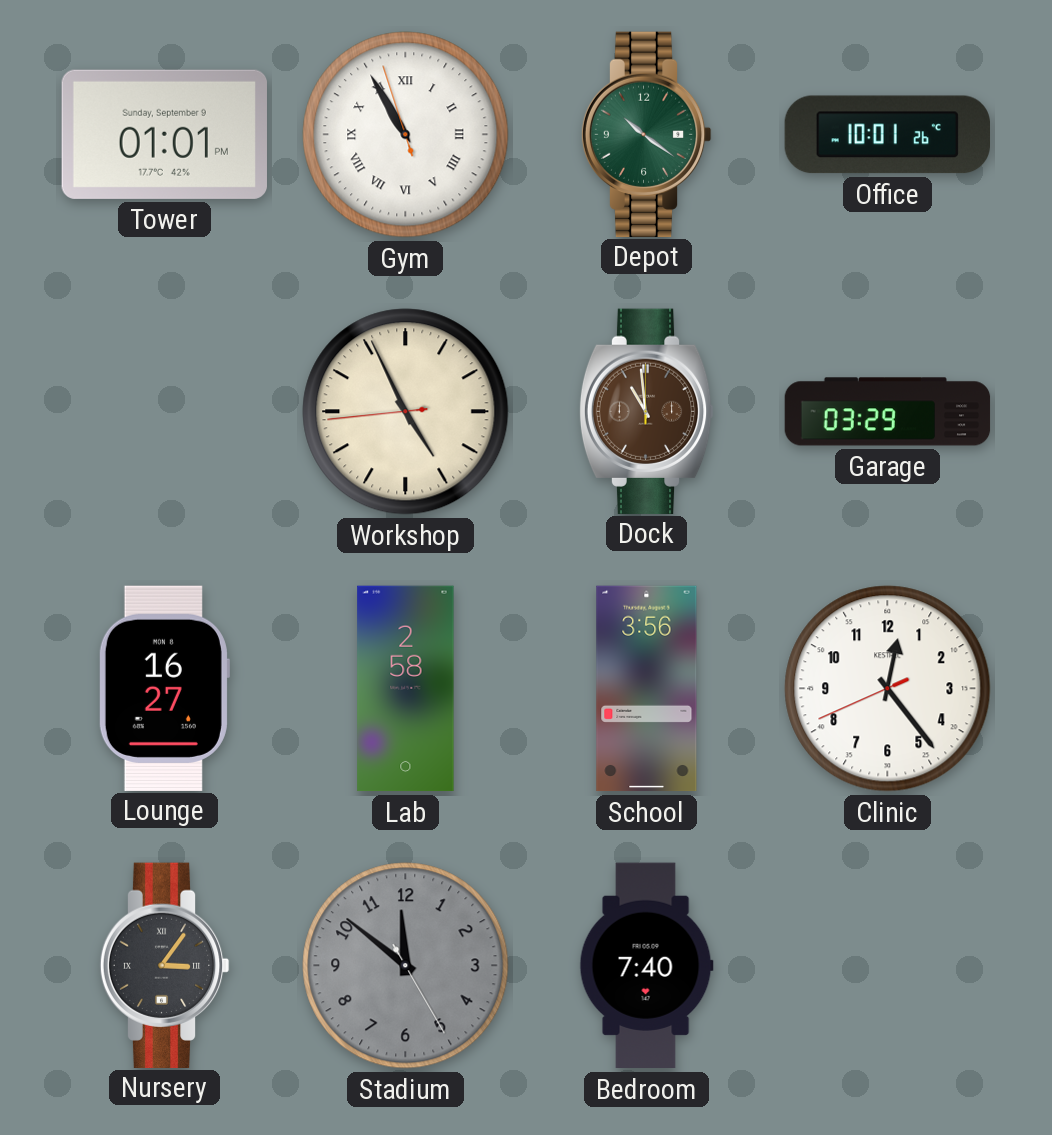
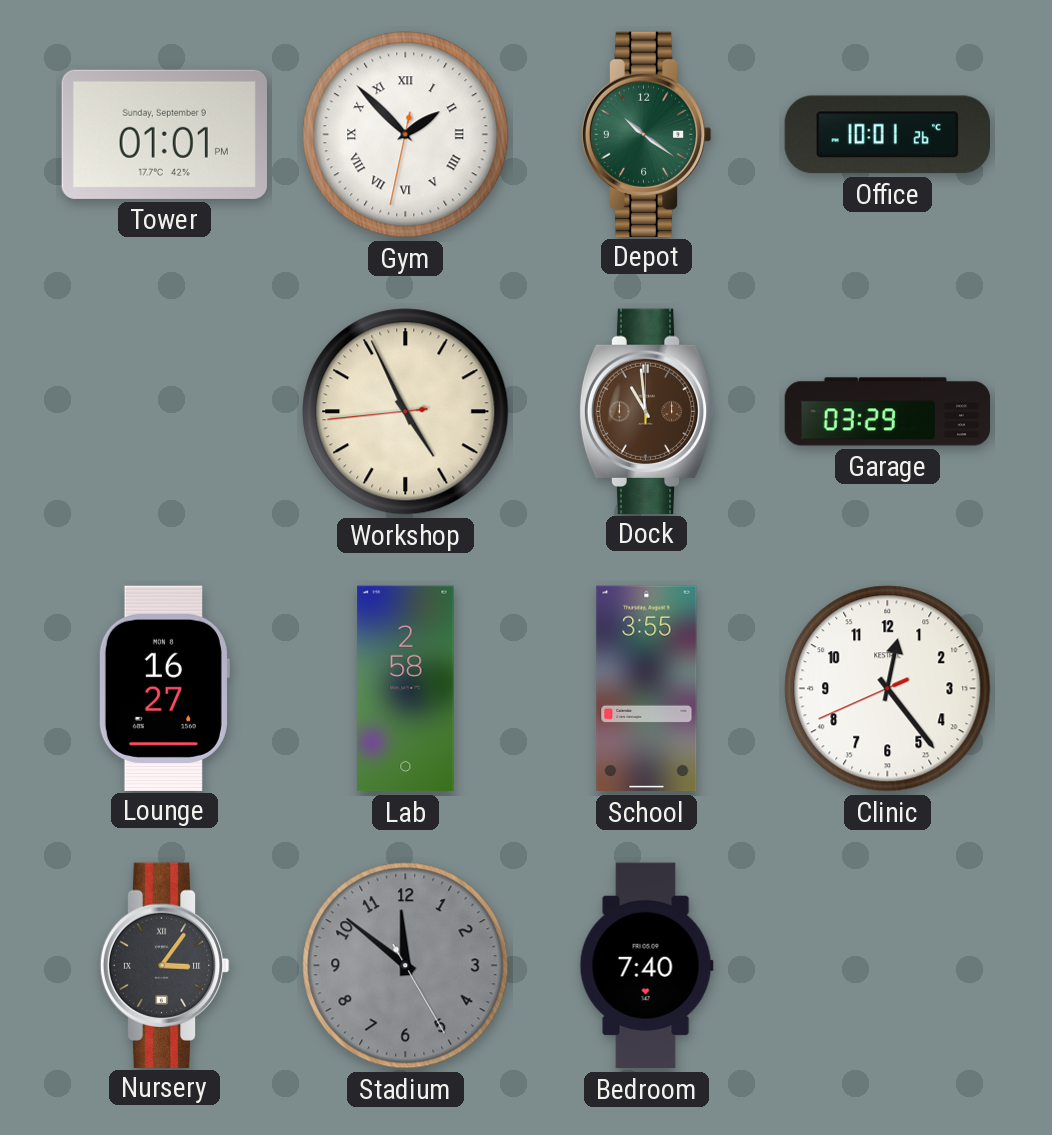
Gym: 10:54 -> 1:52 (406, 135)
School: 3:56 -> 3:55 (647, 689)
